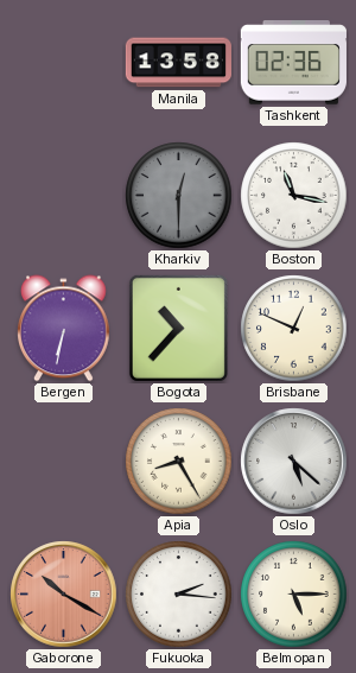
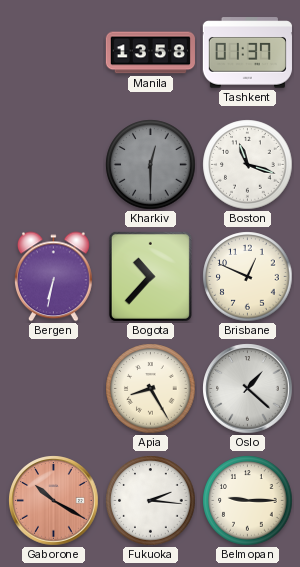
Tashkent: 02:36 -> 01:37 (247, 53)
Boston: 11:17 -> 11:18 (248, 165)
Oslo: 5:22 -> 1:22 (248, 389)
Belmopan: 5:15 -> 9:15 (248, 501)
